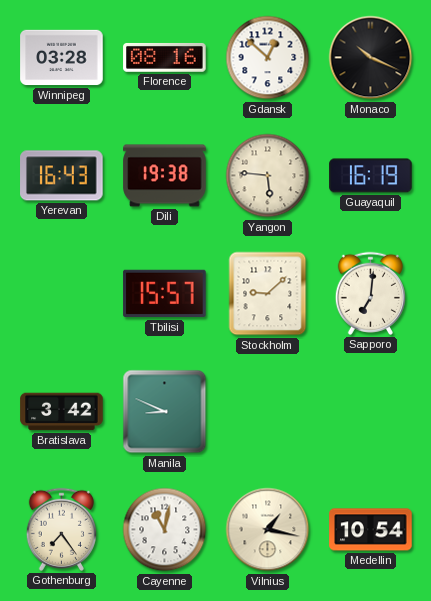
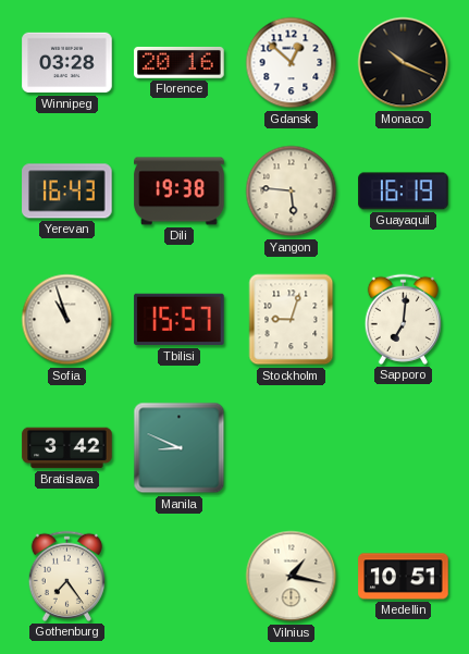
Florence: 08:16 -> 20:16 (180, 63)
Sofia: none -> 10:57 (67, 320)
Stockholm: 9:08 -> 9:03 (292, 320)
Cayenne: 11:02 -> none (165, 530)
Medellin: 10:54 -> 10:51 (404, 577)
